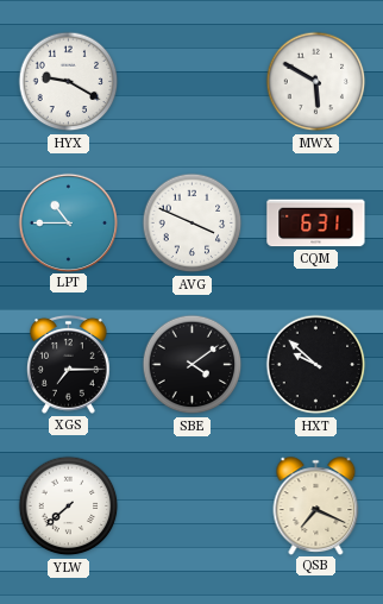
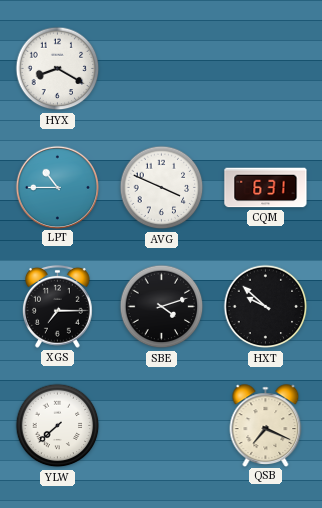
HYX: 9:20 -> 8:20 (58, 69)
MWX: 5:50 -> none (316, 82)
SBE: 4:09 -> 4:12 (162, 307)
